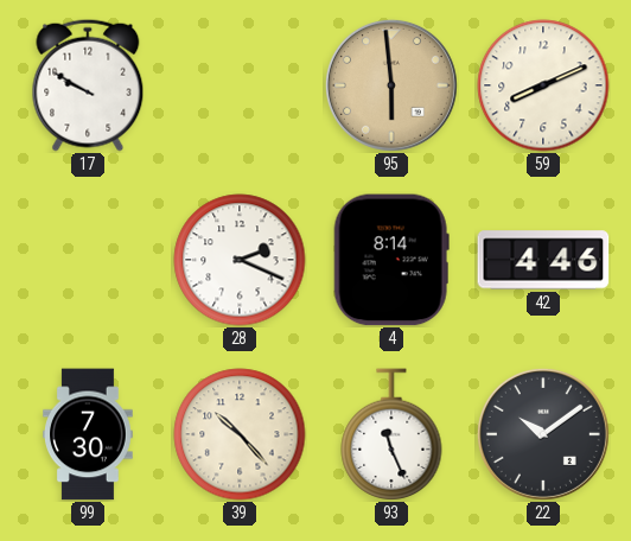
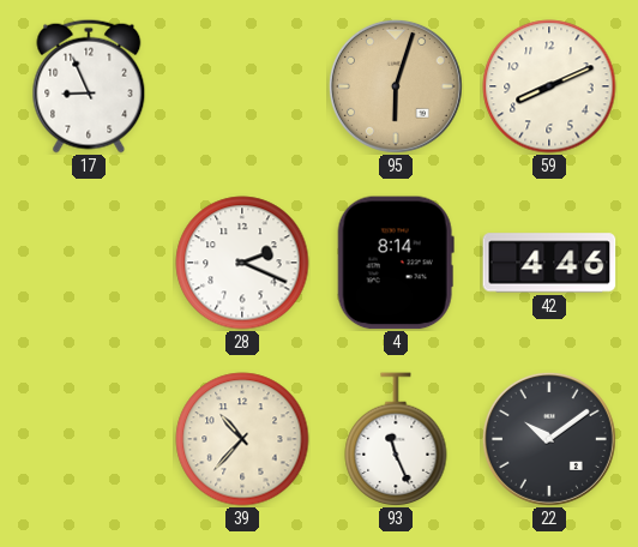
17: 9:50 -> 8:56 (89, 86)
95: 5:59 -> 6:03 (396, 86)
99: 7:30 -> none (89, 434)
39: 10:23 -> 10:37 (242, 439)
